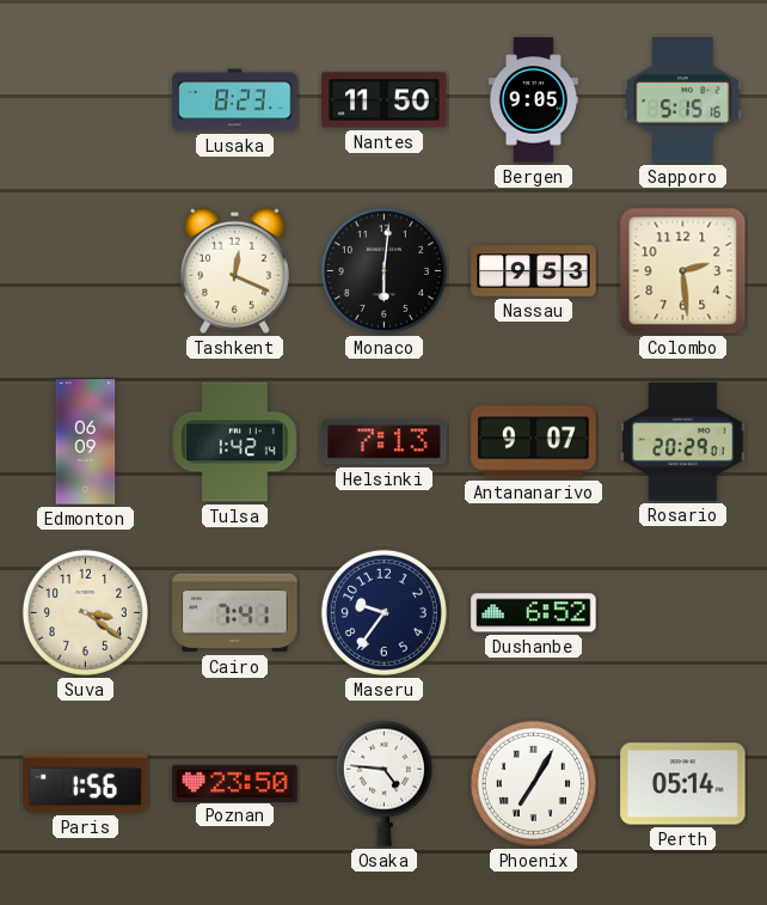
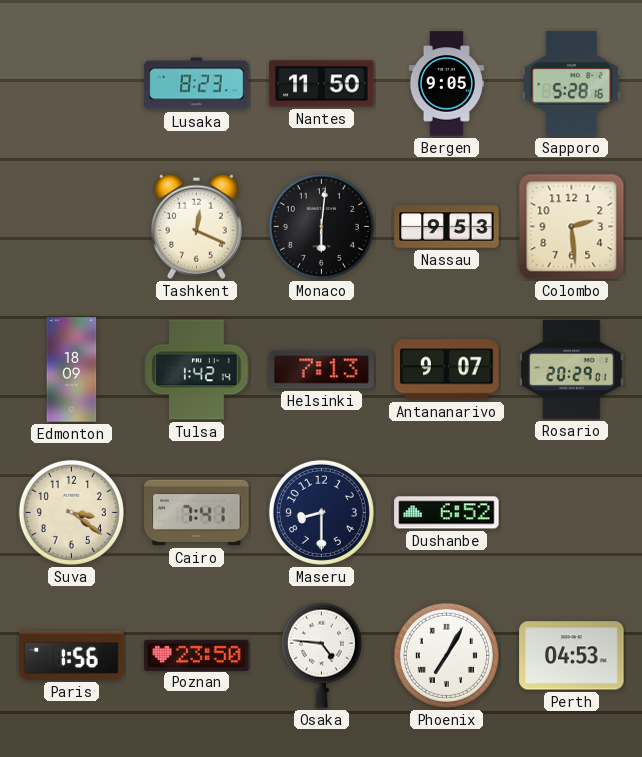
Sapporo: 5:15 -> 5:28 (571, 84)
Edmonton: 06:09 -> 18:09 (72, 370)
Maseru: 9:36 -> 8:30 (321, 512)
Perth: 05:14 -> 04:53 (572, 656)
